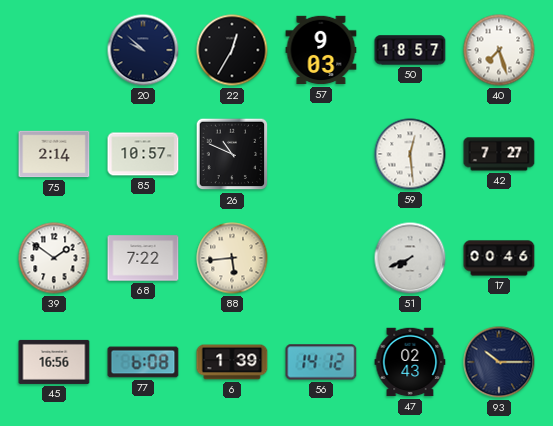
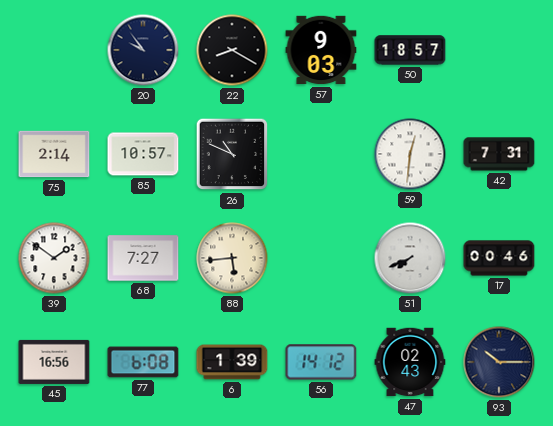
20: 9:52 -> 9:54 (143, 50)
22: 12:35 -> 8:20 (232, 50)
40: 7:27 -> none (499, 50)
59: 12:29 -> 12:31 (410, 154)
42: 7:27 -> 7:31 (499, 154)
68: 7:22 -> 7:27 (143, 258)
